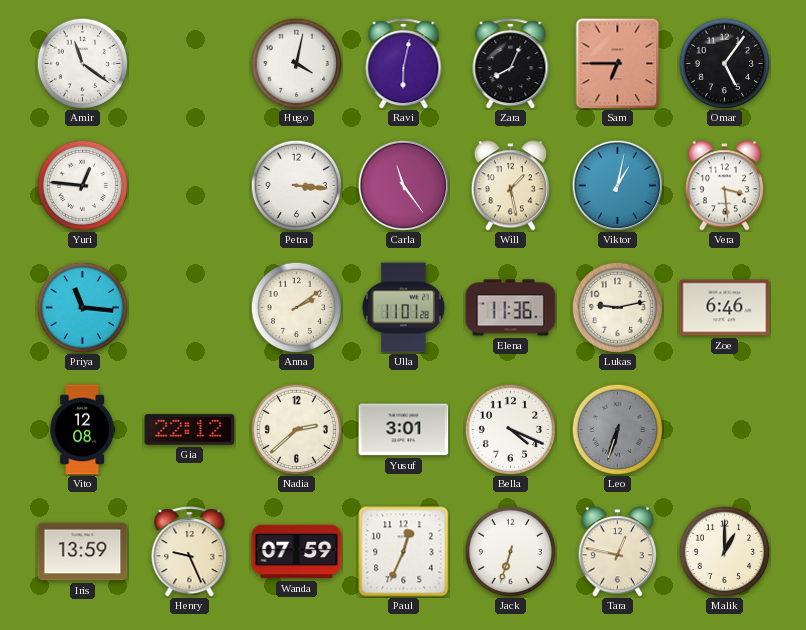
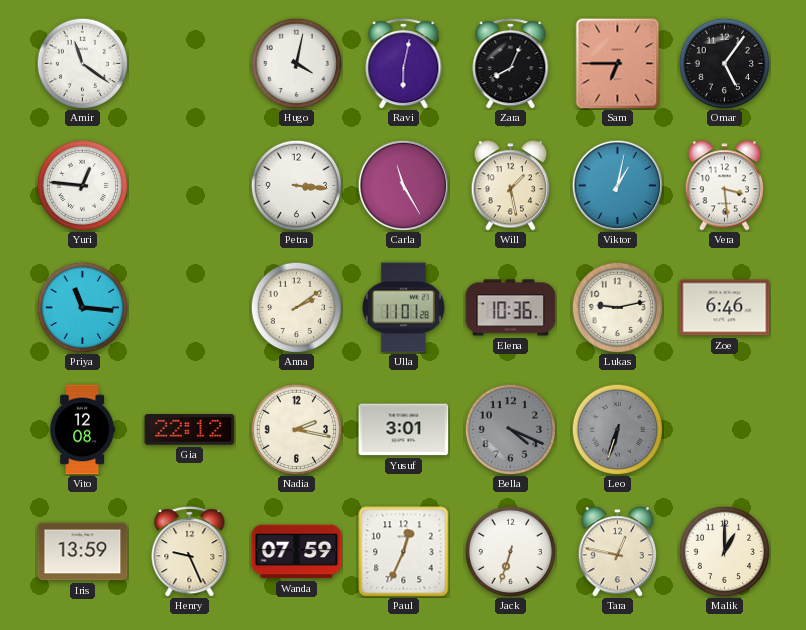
Carla: 11:24 -> 11:25 (403, 185)
Elena: 11:36 -> 10:36 (511, 308)
Nadia: 2:38 -> 2:17 (296, 429)
Bella dial: white -> grey (510, 429)
